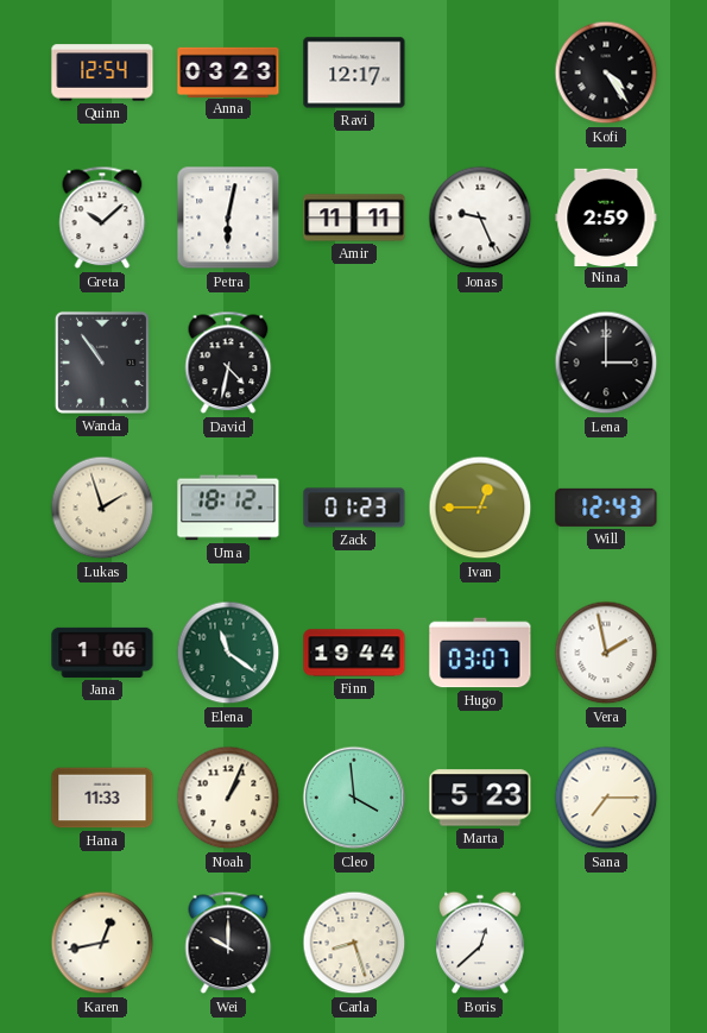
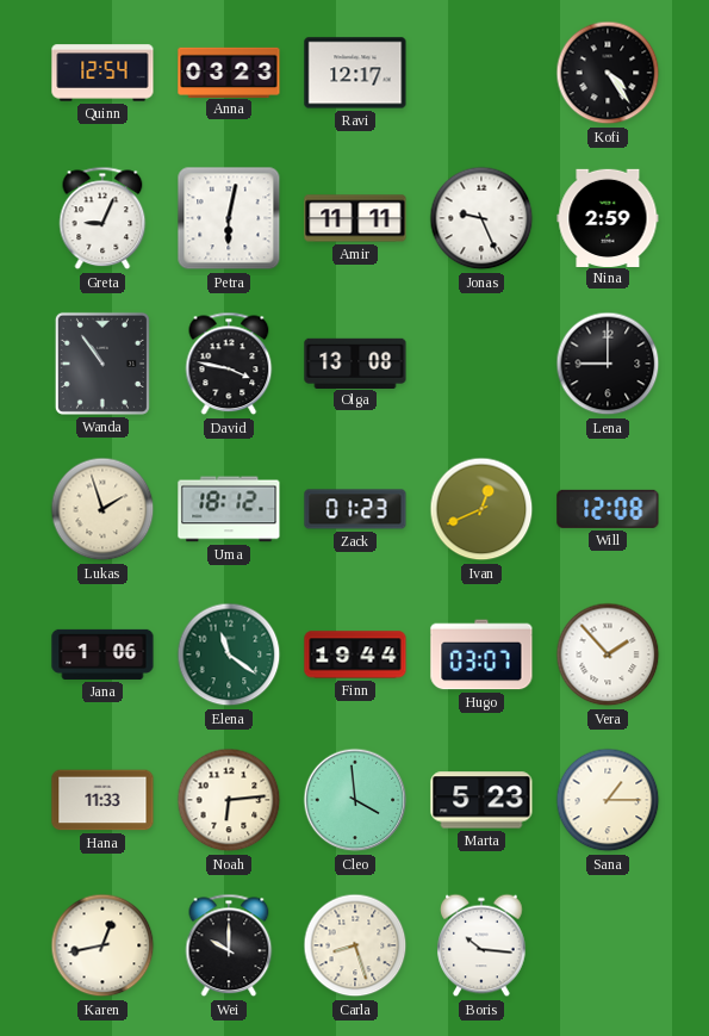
Greta: 10:08 -> 9:04 (102, 218)
David: 4:32 -> 3:47 (229, 364)
Olga: none -> 13:08 (355, 362)
Lena: 3:00 -> 9:00 (608, 364)
Ivan: 12:45 -> 12:41 (481, 509)
Will: 12:43 -> 12:08 (608, 509)
Vera: 1:58 -> 1:53 (608, 655)
Noah: 1:04 -> 6:14 (229, 800)
Sana: 7:15 -> 1:15 (608, 800)
Boris: 12:38 -> 10:16 (481, 945)
